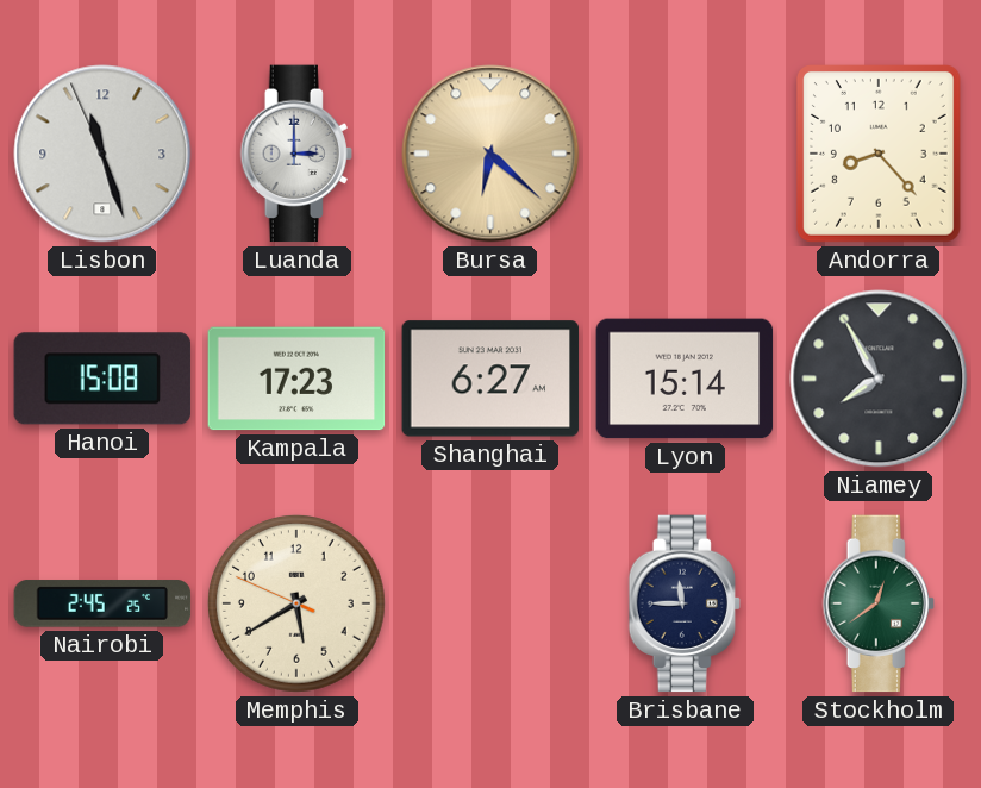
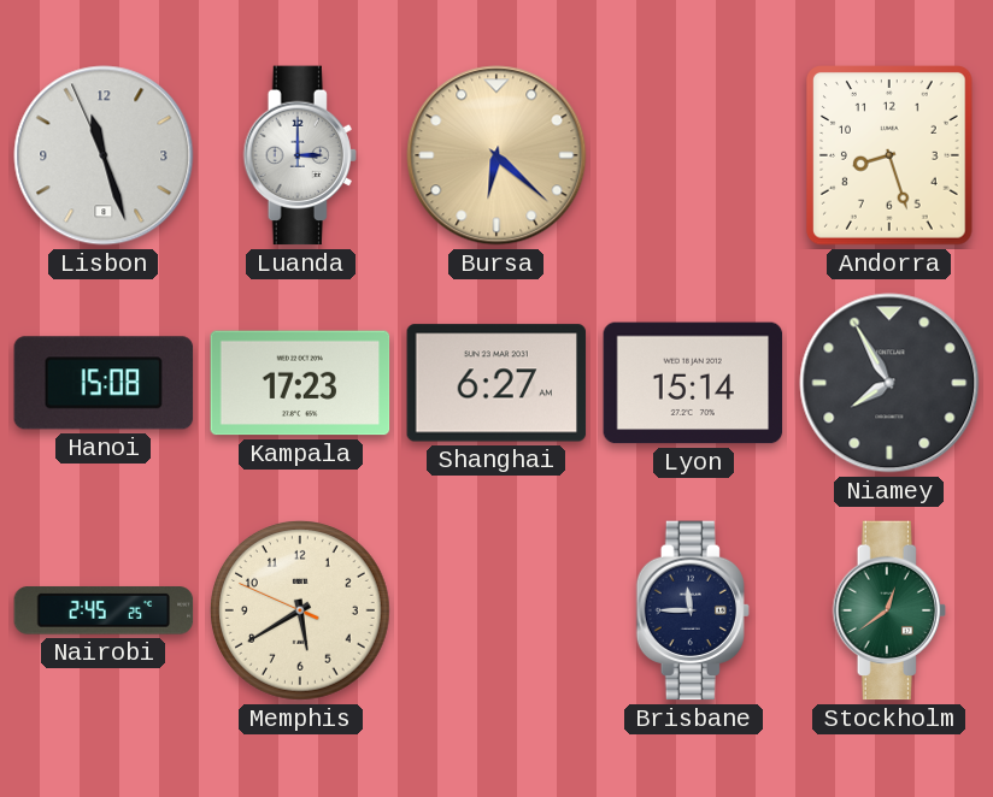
Andorra: 8:23 -> 8:27 (889, 157)
